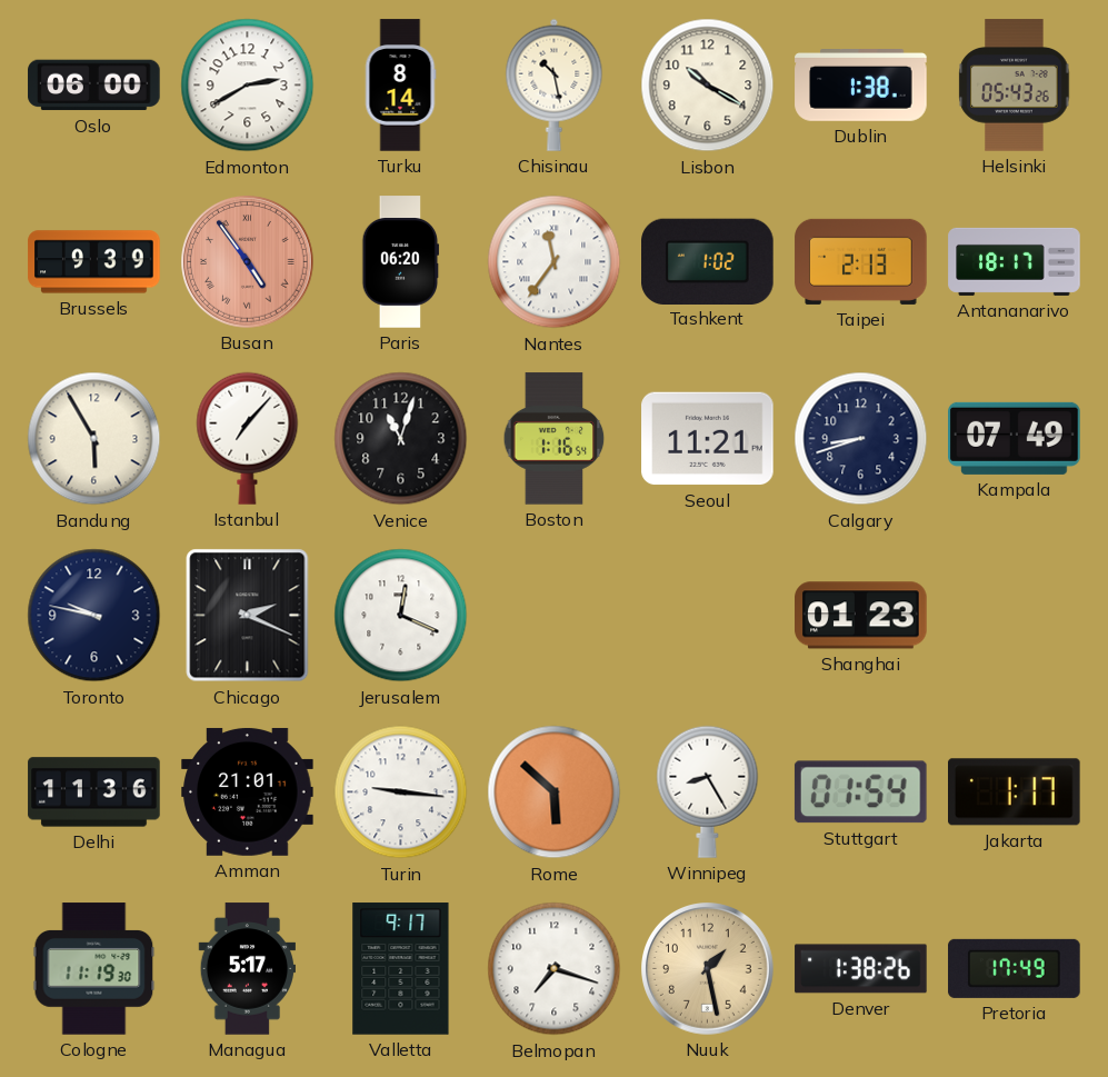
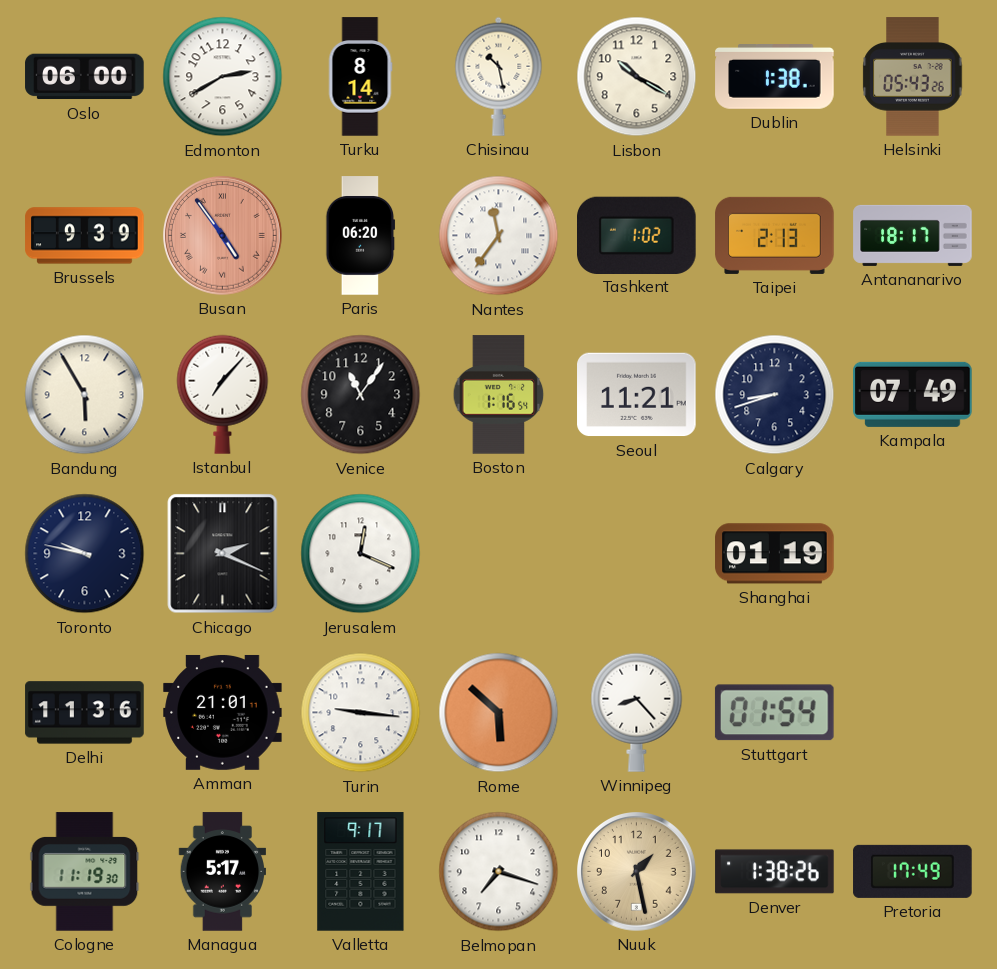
Venice: 11:03 -> 11:06 (361, 395)
Shanghai: 01:23 -> 01:19 (775, 554)
Winnipeg: 8:25 -> 8:23 (637, 712)
Jakarta: 1:17 -> none (1015, 792)
